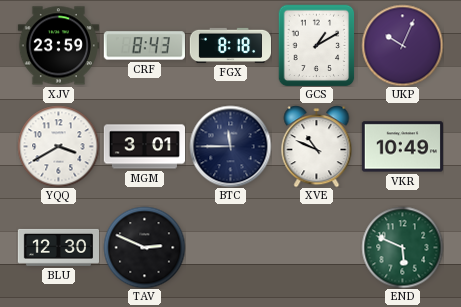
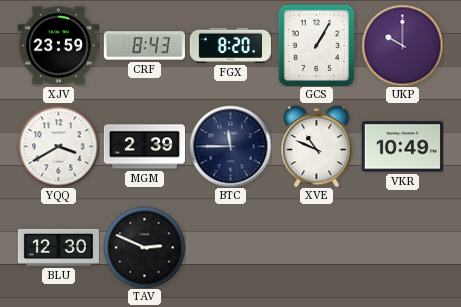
FGX: 8:18 -> 8:20 (230, 45)
GCS: 1:10 -> 1:05 (317, 45)
UKP: 10:04 -> 10:00 (402, 45)
MGM: 3:01 -> 2:39 (144, 147)
END: 5:49 -> none (402, 247)
